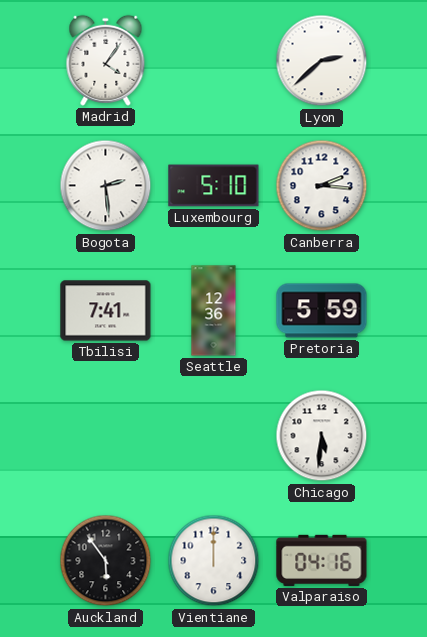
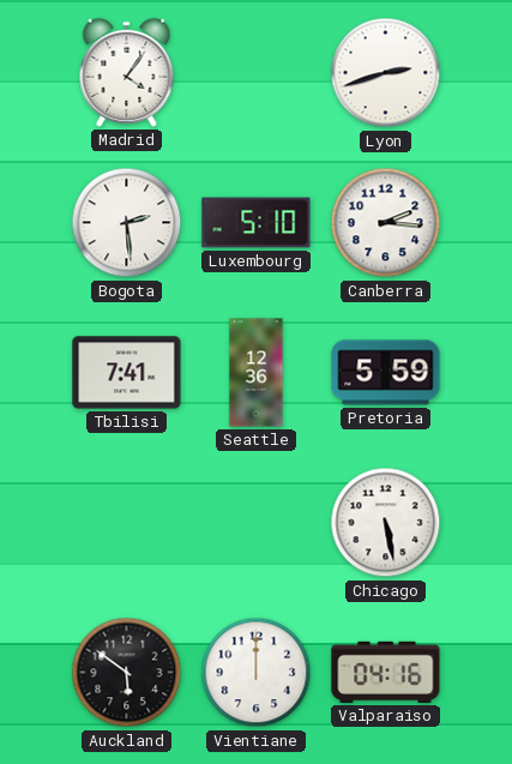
Lyon: 2:38 -> 2:42 (386, 73)
Chicago: 5:31 -> 5:28 (386, 523)
Auckland: 5:54 -> 5:51 (127, 673)
